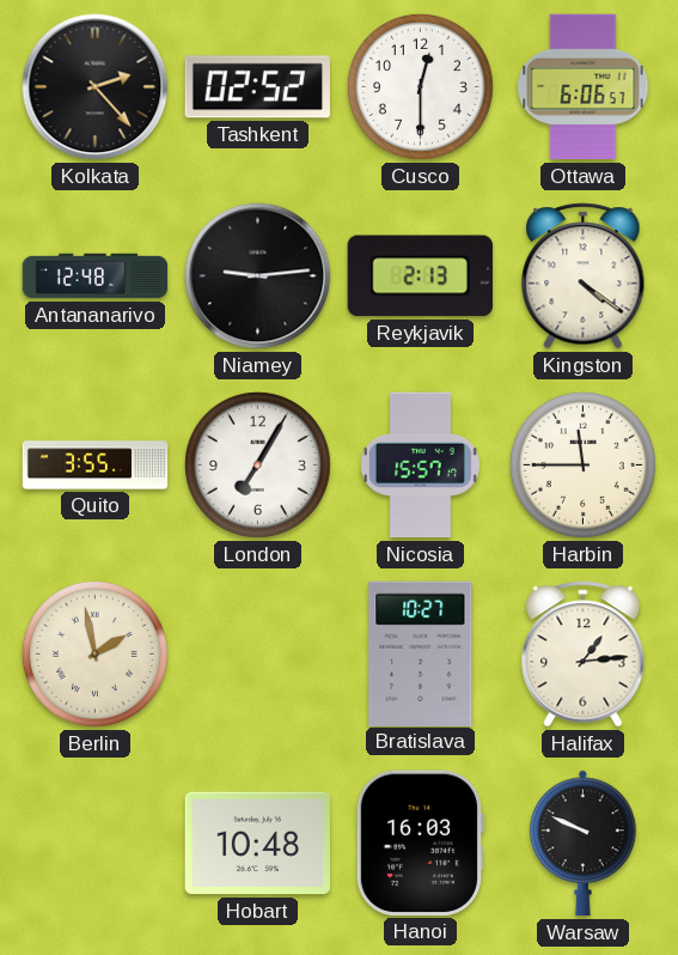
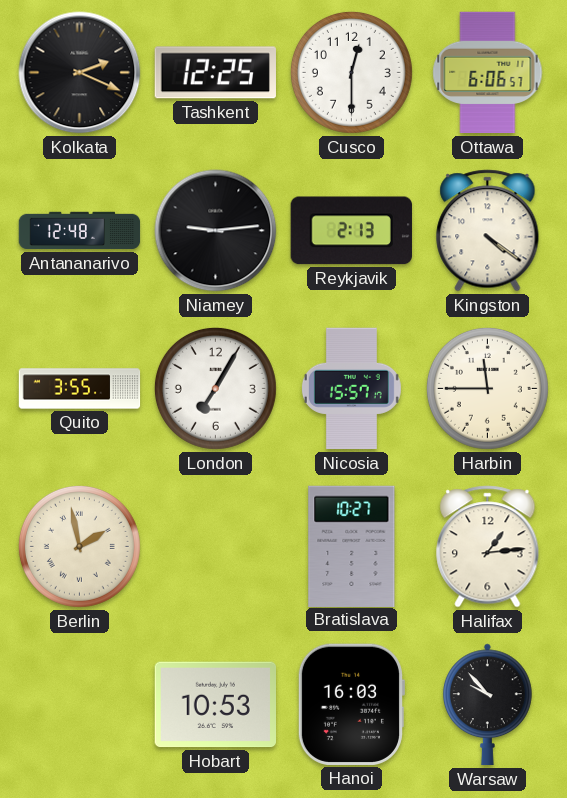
Kolkata: 2:23 -> 2:19 (80, 73)
Tashkent: 02:52 -> 12:25 (215, 73)
Hobart: 10:48 -> 10:53 (215, 705)
Warsaw: 9:49 -> 9:53 (487, 705)
